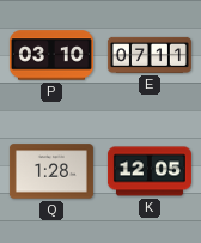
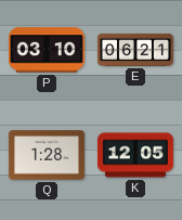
E: 07:11 -> 06:21 (135, 50)
